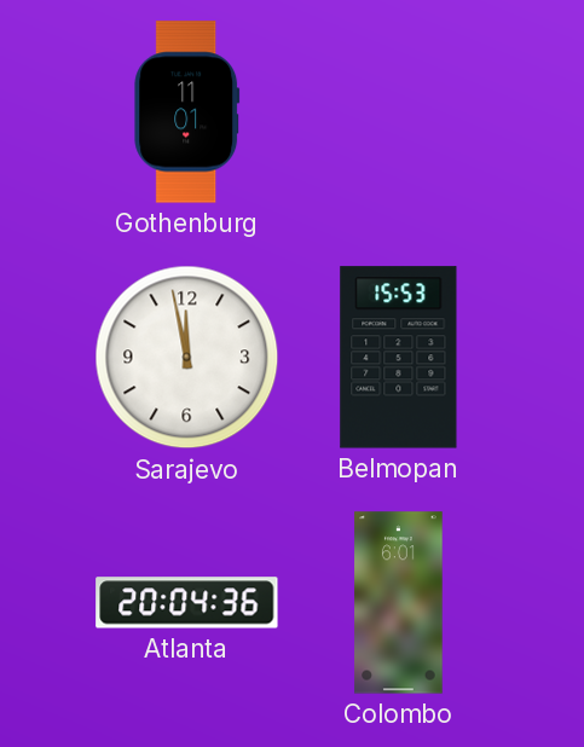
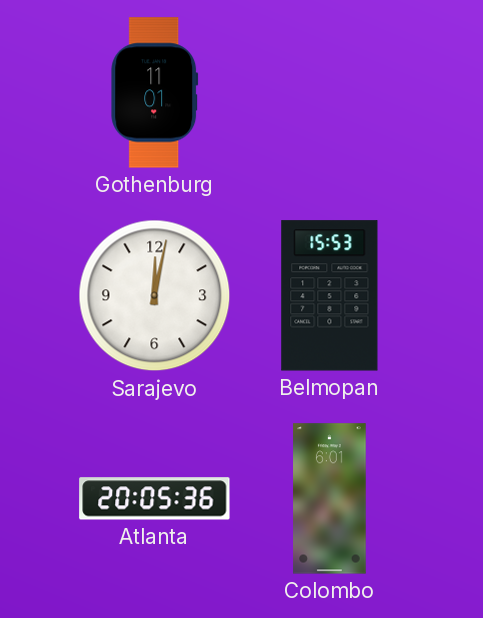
Sarajevo: 11:58 -> 12:02 (155, 296)
Atlanta: 20:04 -> 20:05 (155, 499)
